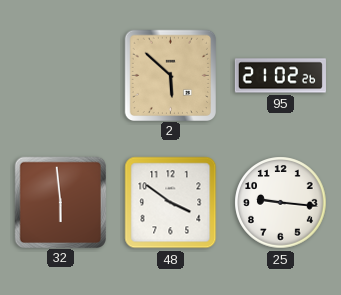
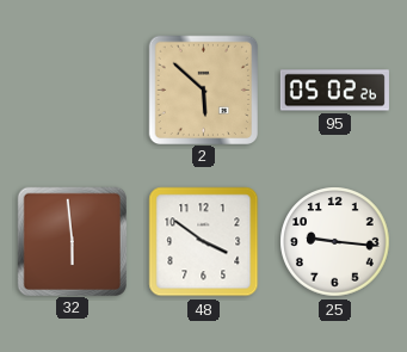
95: 21:02 -> 05:02 (334, 91)
